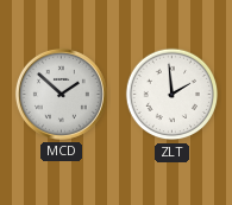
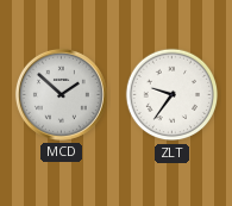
ZLT: 1:59 -> 9:36 (173, 95)
